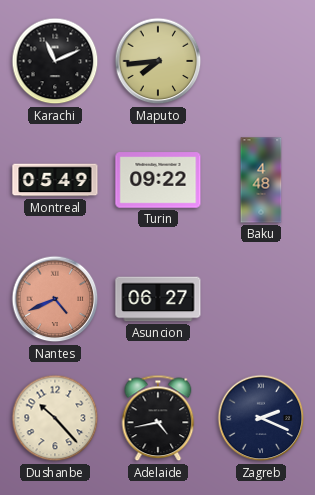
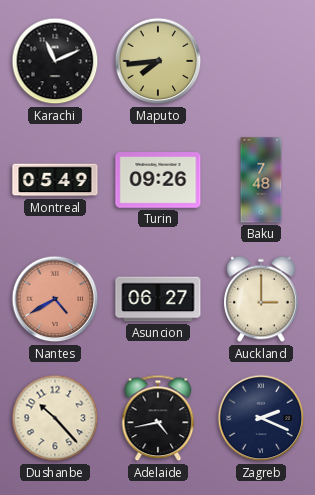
Turin: 09:22 -> 09:26 (158, 180)
Baku: 4:48 -> 7:48 (261, 180)
Nantes: 4:41 -> 4:40 (55, 299)
Auckland: none -> 3:00 (261, 299)
